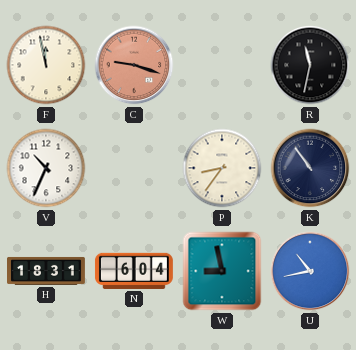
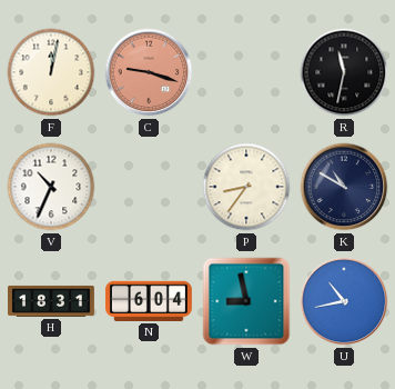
F: 11:58 -> 12:02 (51, 72)
K: 10:54 -> 10:50 (344, 187)
